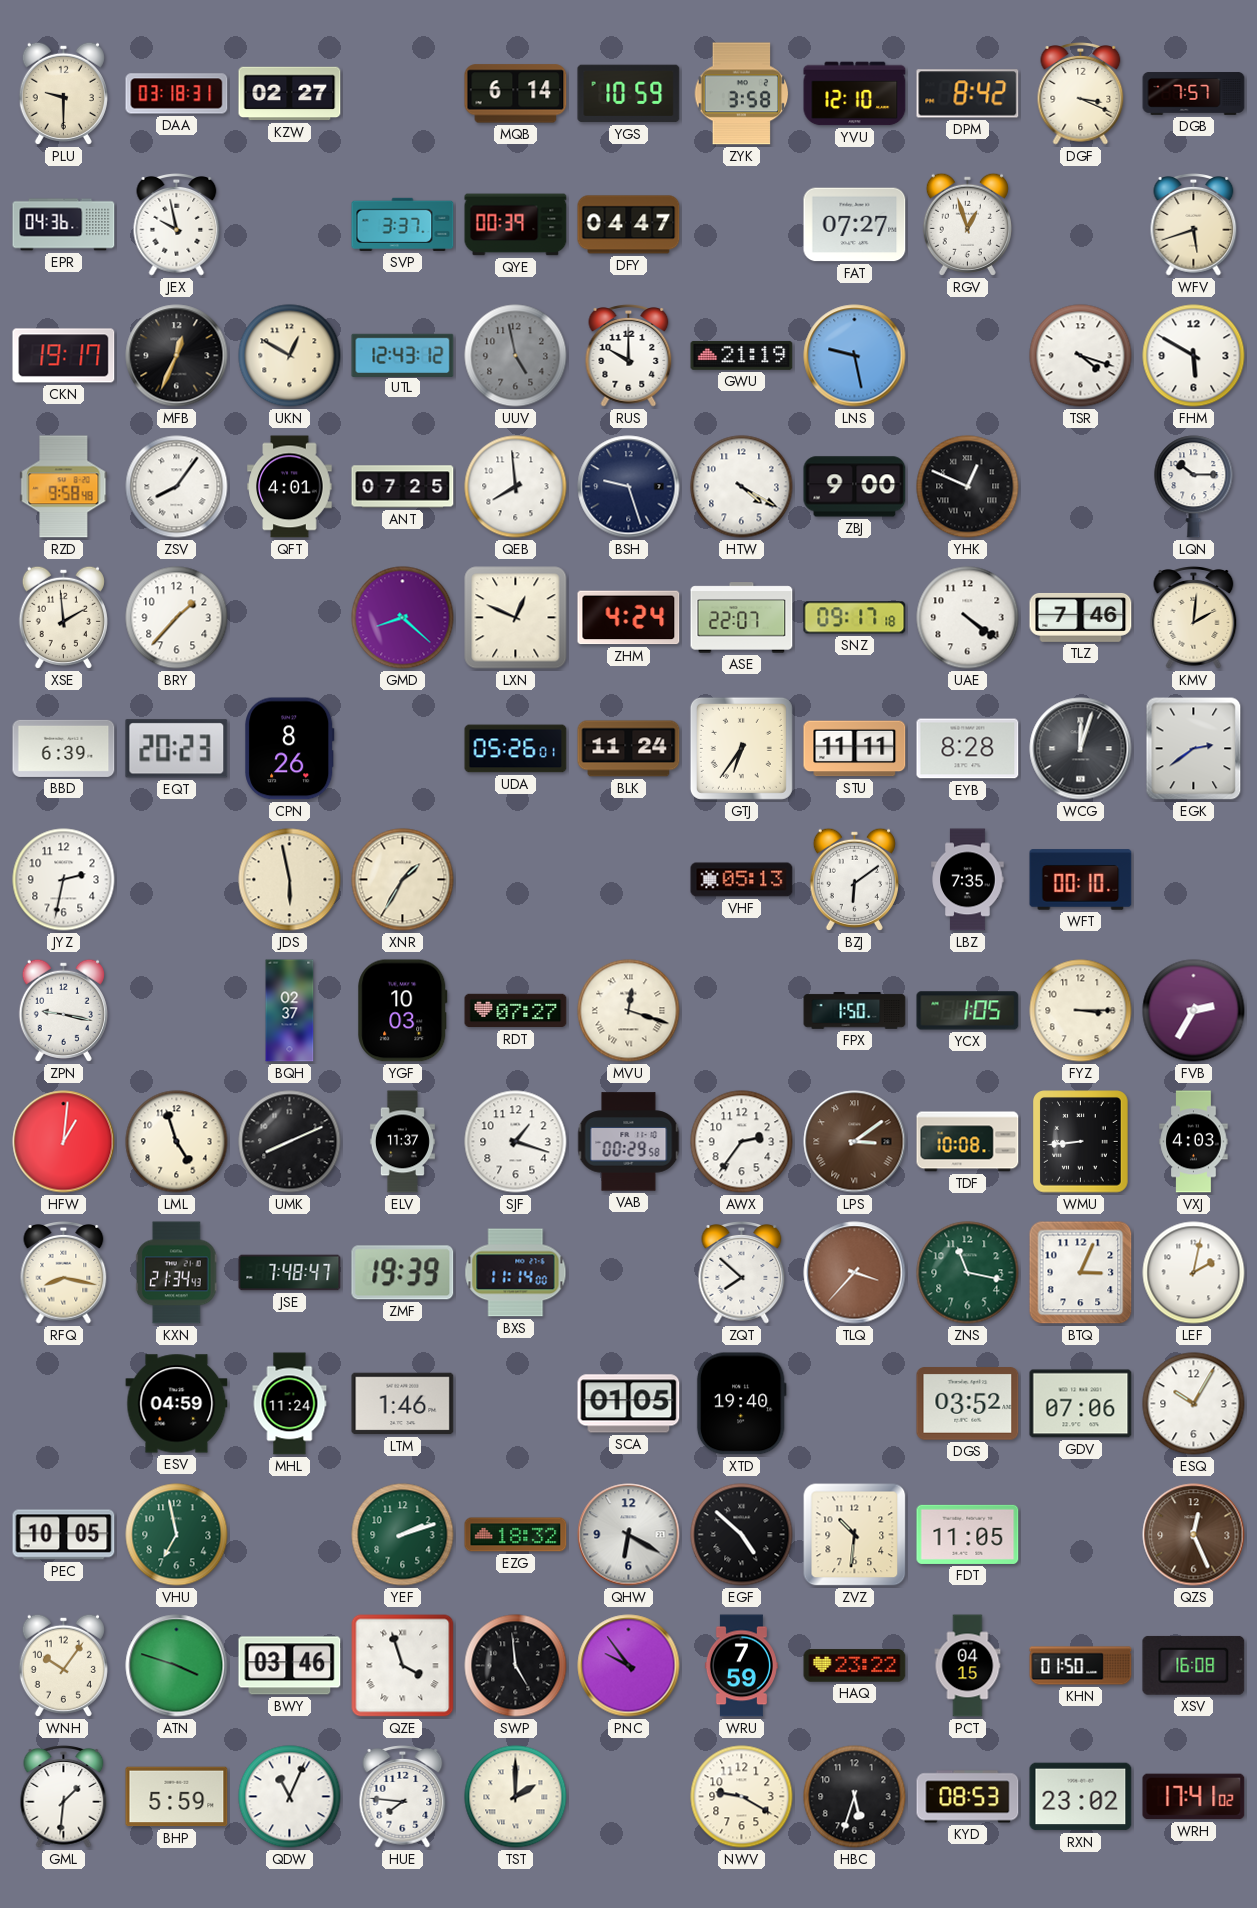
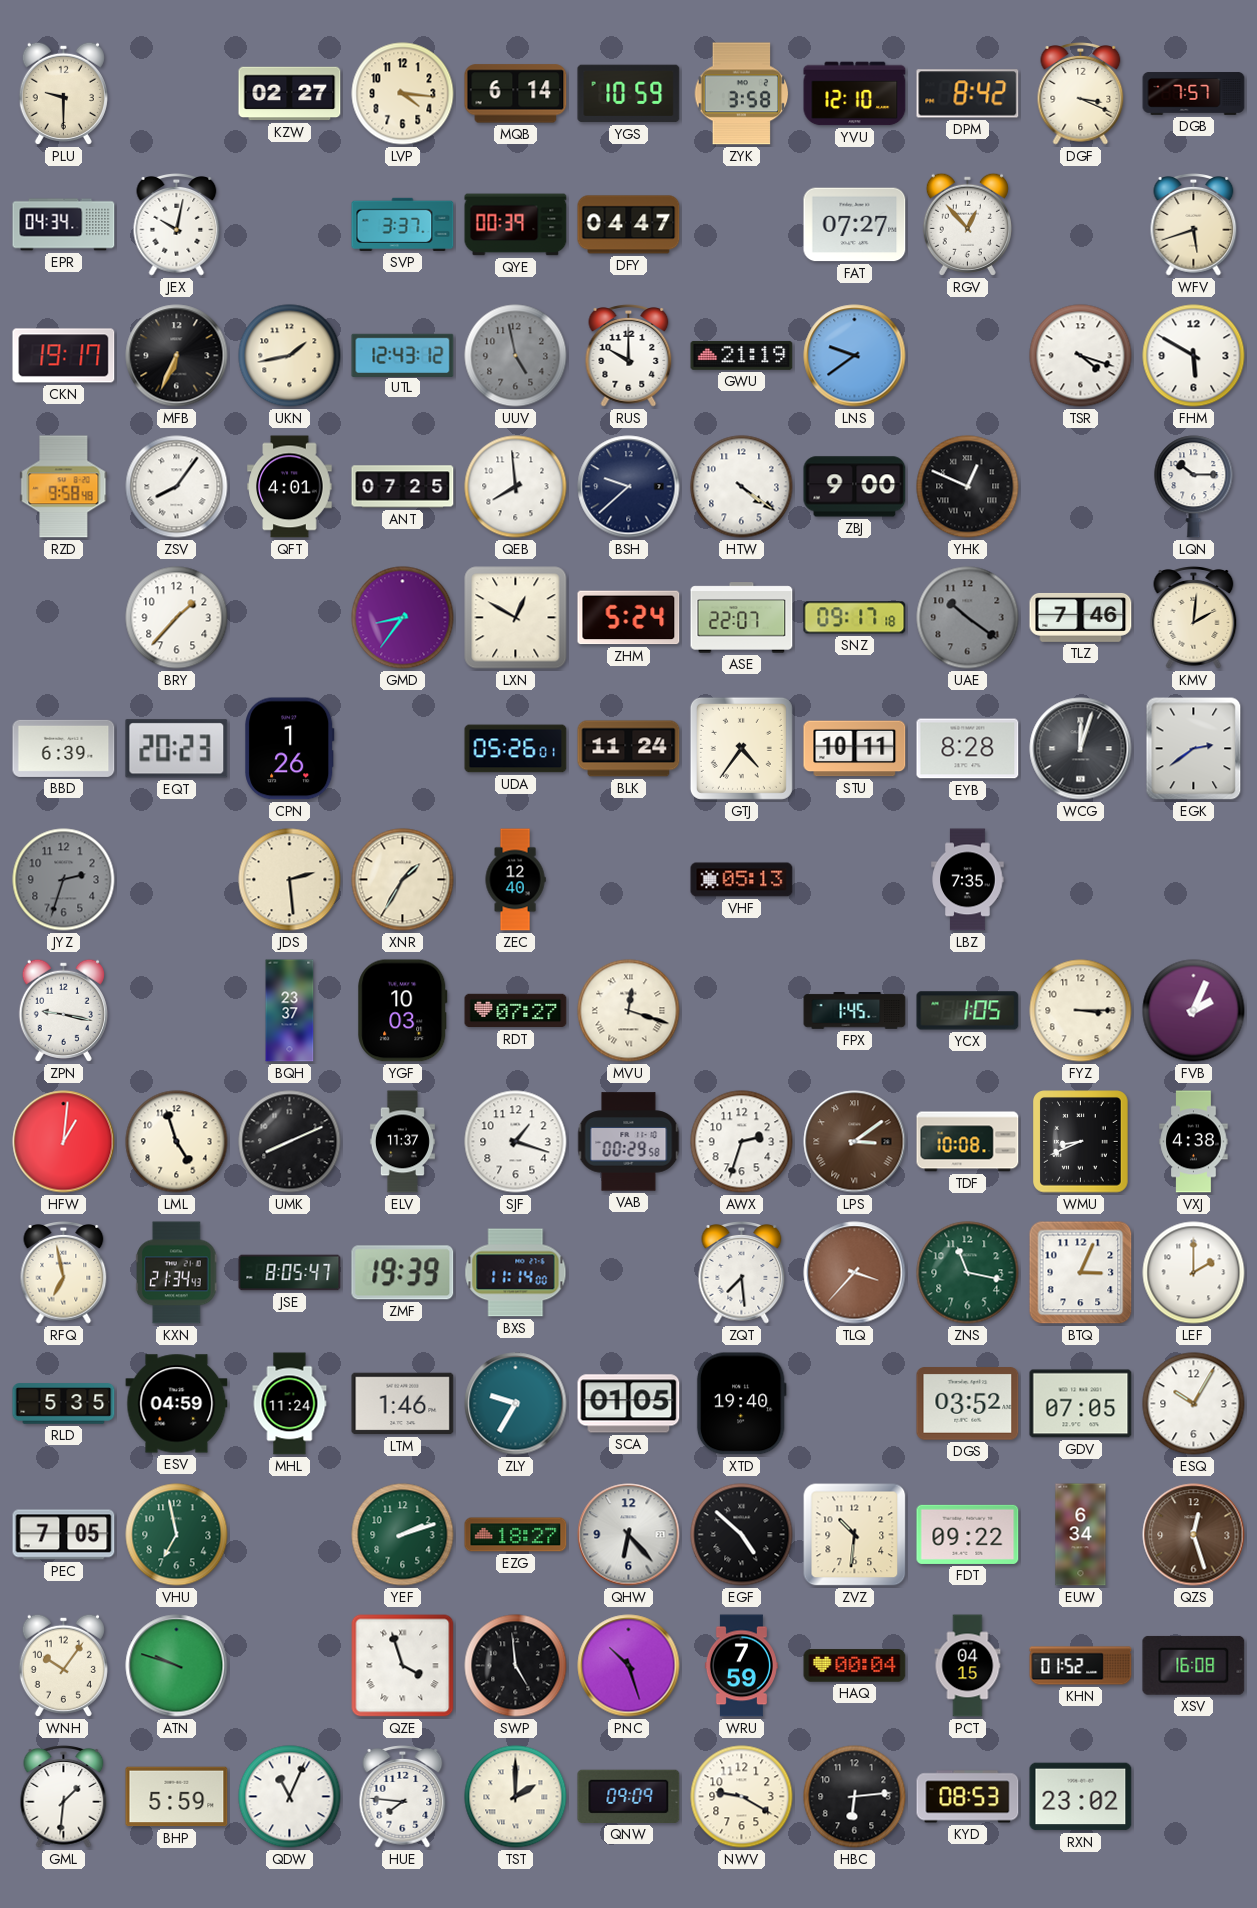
DAA: 03:18 -> none (177, 94)
LVP: none -> 4:16 (403, 94)
EPR: 04:36 -> 04:34 (64, 225)
JEX: 9:58 -> 10:02 (177, 225)
RGV: 12:57 -> 12:53 (967, 224)
MFB: 12:34 -> 6:34 (177, 356)
UKN: 12:50 -> 1:43 (290, 356)
LNS: 9:28 -> 9:39 (855, 356)
BSH: 9:27 -> 9:38 (629, 487)
HTW: 4:20 -> 4:21 (742, 487)
XSE: 1:59 -> none (63, 617)
GMD: 8:22 -> 8:36 (403, 618)
LXN: 12:49 -> 12:50 (516, 618)
ZHM: 4:24 -> 5:24 (629, 618)
UAE: 4:21 -> 10:21 (968, 618)
UAE dial: white -> grey (968, 618)
CPN: 8:26 -> 1:26 (290, 749)
GTJ: 6:36 -> 4:36 (741, 748)
STU: 11:11 -> 10:11 (855, 749)
JYZ: 2:32 -> 2:33 (64, 880)
JYZ dial: white -> grey (64, 880)
JDS: 5:58 -> 2:29 (290, 880)
ZEC: none -> 12:40 (515, 880)
BZJ: 6:09 -> none (854, 879)
WFT: 00:10 -> none (1081, 880)
BQH: 02:37 -> 23:37 (290, 1011)
FPX: 1:50 -> 1:45 (855, 1011)
FVB: 2:35 -> 2:04 (1194, 1011)
AWX: 2:36 -> 2:33 (742, 1142)
WMU: 8:44 -> 8:41 (1081, 1142)
VXJ: 4:03 -> 4:38 (1194, 1142)
RFQ: 8:17 -> 6:58 (64, 1273)
JSE: 7:48 -> 8:05 (290, 1273)
ZQT: 7:52 -> 7:29 (742, 1273)
LEF: 2:02 -> 2:00 (1194, 1273)
RLD: none -> 5:35 (64, 1404)
ZLY: none -> 9:35 (516, 1404)
GDV: 07:06 -> 07:05 (1081, 1404)
PEC: 10:05 -> 7:05 (64, 1535)
EZG: 18:32 -> 18:27 (516, 1535)
QHW: 6:20 -> 6:23 (629, 1535)
FDT: 11:05 -> 09:22 (968, 1534)
EUW: none -> 6:34 (1081, 1535)
QZS: 12:26 -> 12:27 (1194, 1535)
ATN: 3:48 -> 9:48 (177, 1666)
BWY: 03:46 -> none (290, 1666)
PNC: 9:54 -> 10:27 (629, 1666)
HAQ: 23:22 -> 00:04 (855, 1666)
KHN: 01:50 -> 01:52 (1081, 1666)
QNW: none -> 09:09 (629, 1796)
HBC: 5:33 -> 6:14 (855, 1797)
WRH: 17:41 -> none (1194, 1797)
